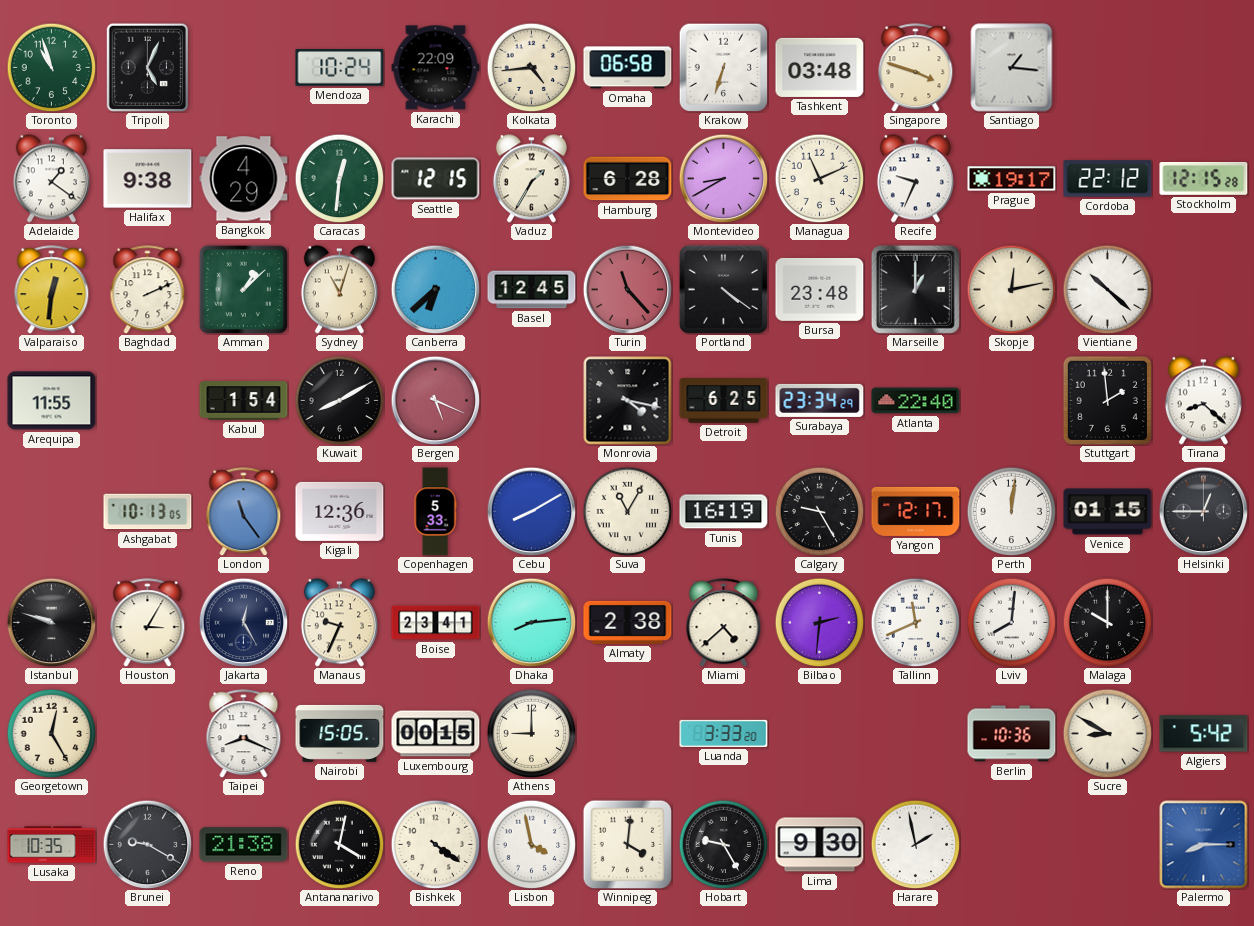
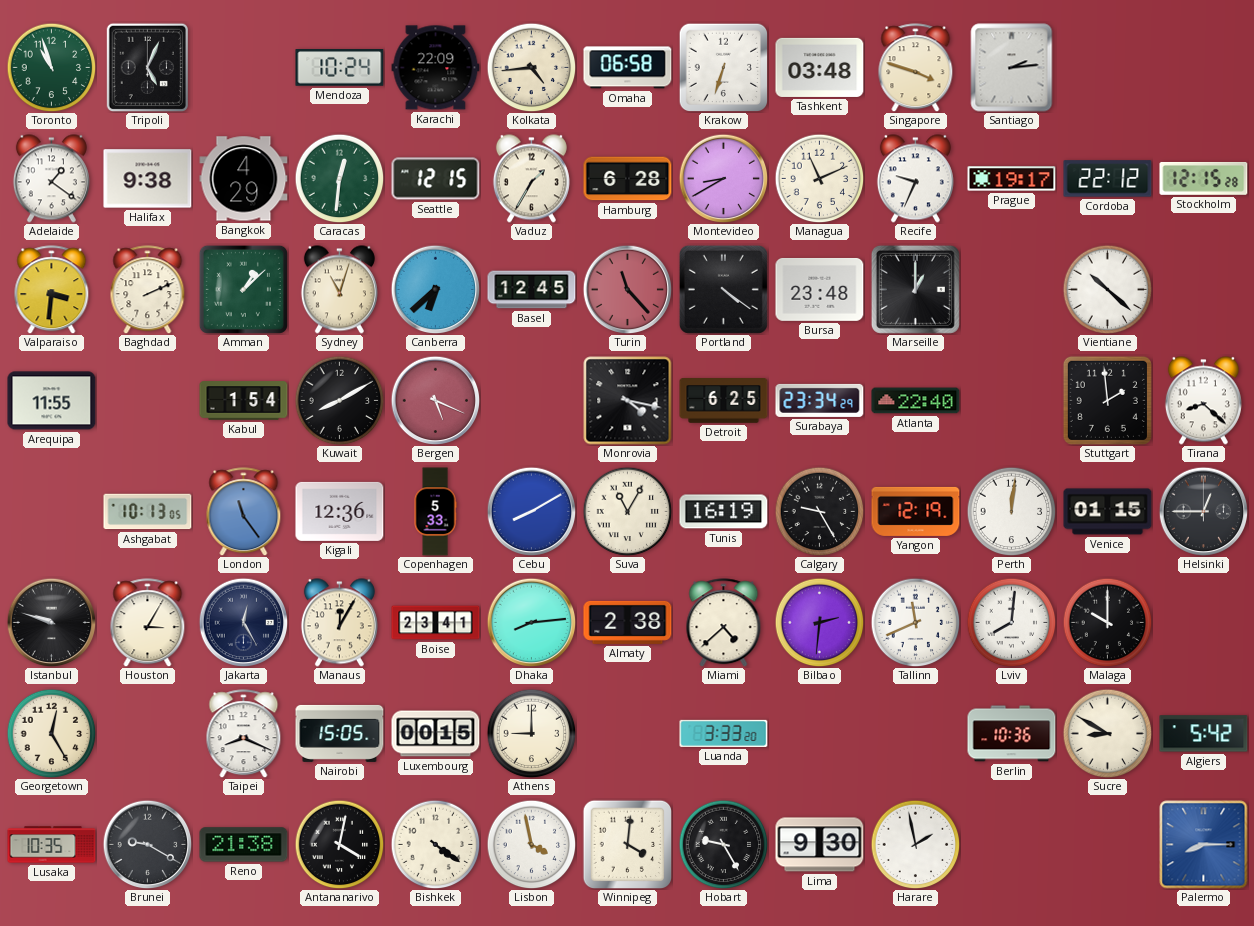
Santiago: 1:16 -> 2:14 (1012, 68)
Valparaiso: 12:31 -> 3:31 (52, 290)
Skopje: 12:13 -> none (1011, 289)
Yangon: 12:17 -> 12:19 (916, 511)
Manaus: 9:34 -> 12:05 (339, 623)
